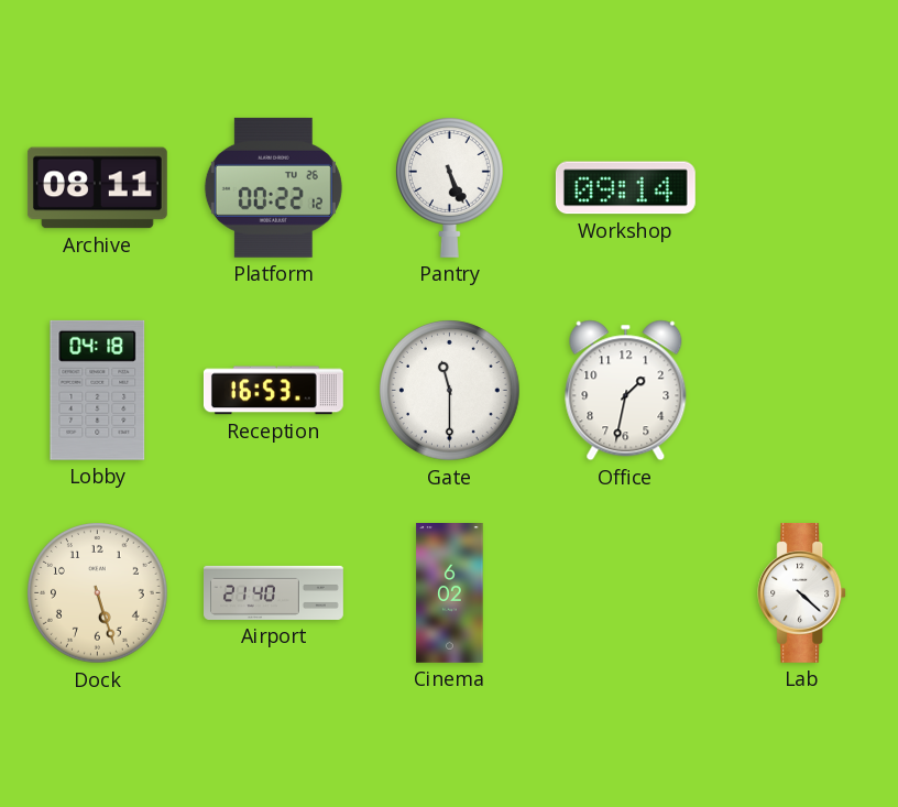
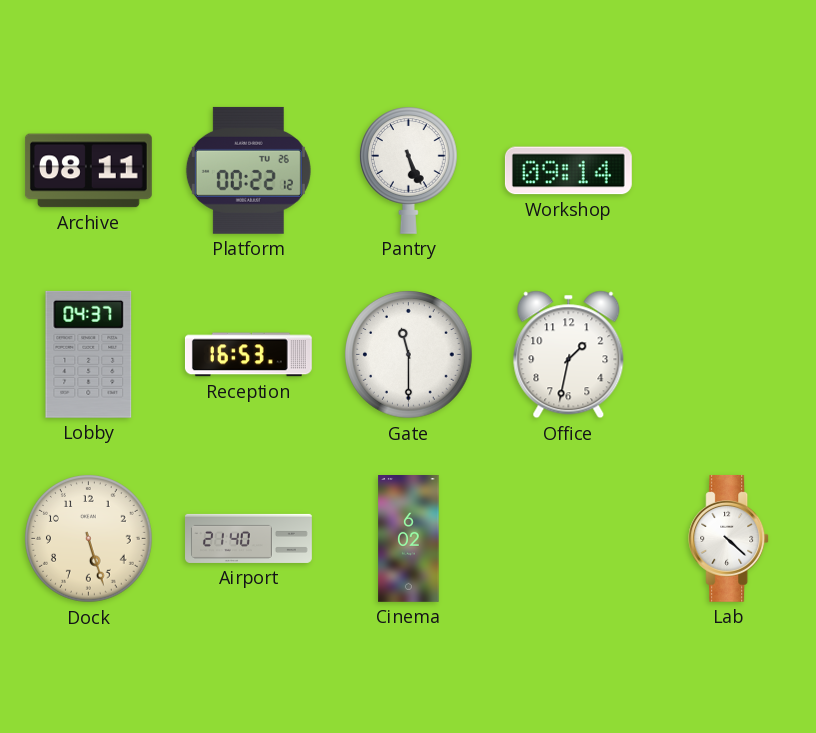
Lobby: 04:18 -> 04:37 (89, 354)
